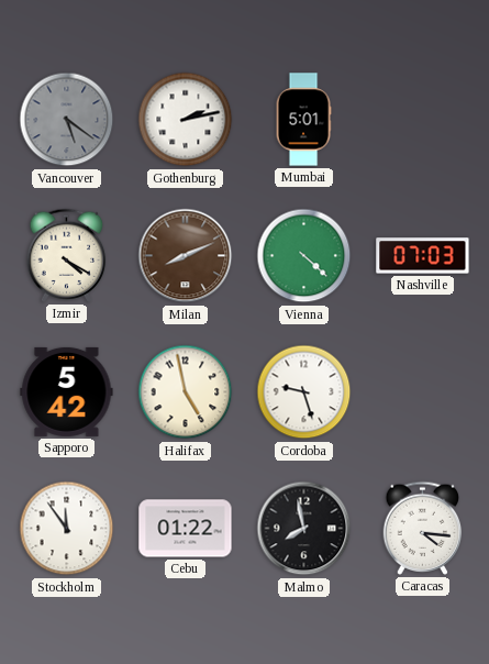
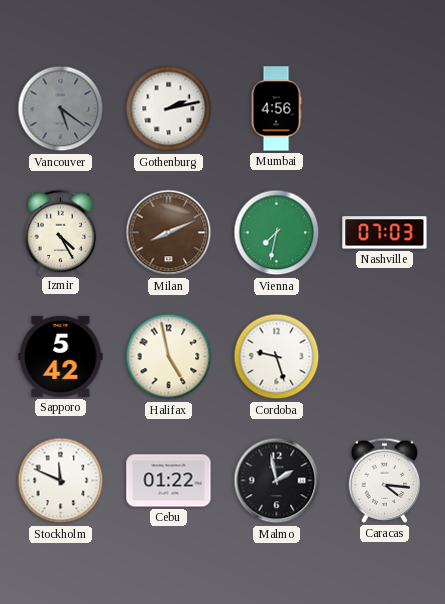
Mumbai: 5:01 -> 4:56 (276, 109)
Izmir: 4:20 -> 4:25 (61, 232)
Vienna: 4:22 -> 7:32 (277, 233)
Stockholm: 11:54 -> 11:49 (61, 481)
Malmo: 7:58 -> 1:58 (277, 481)
